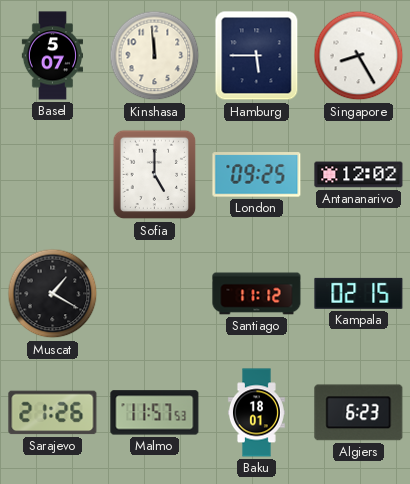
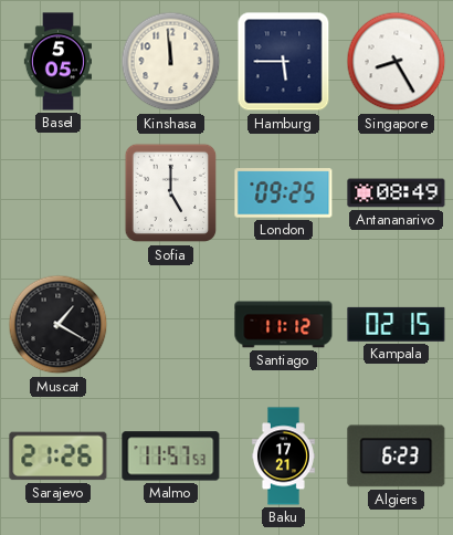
Basel: 5:07 -> 5:05 (57, 62)
Antananarivo: 12:02 -> 08:49 (397, 193)
Baku: 18:01 -> 17:21 (283, 457)
